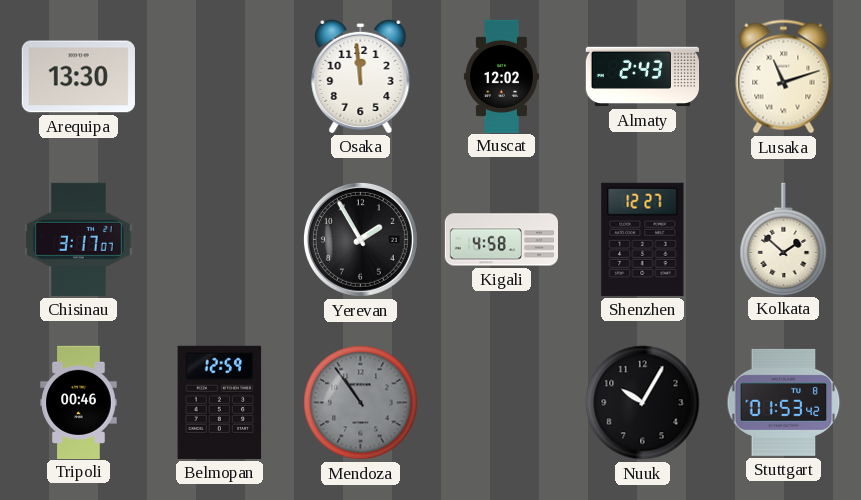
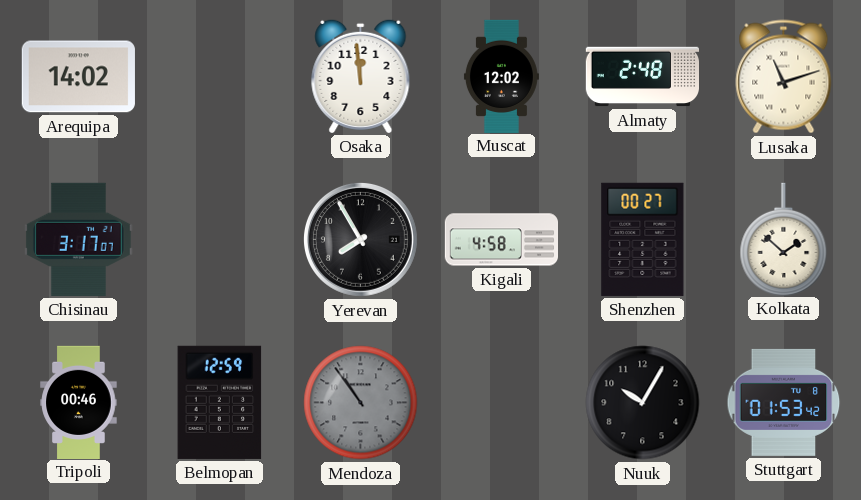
Arequipa: 13:30 -> 14:02 (78, 77)
Almaty: 2:43 -> 2:48 (642, 77)
Yerevan: 1:55 -> 7:55 (361, 240)
Shenzhen: 12:27 -> 00:27 (643, 239)
